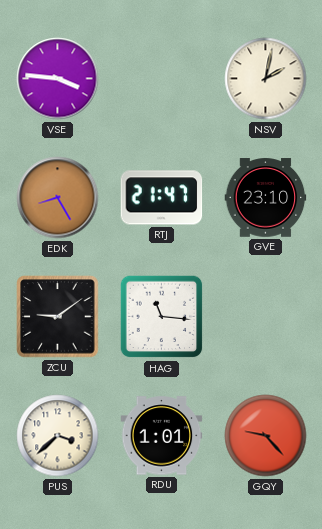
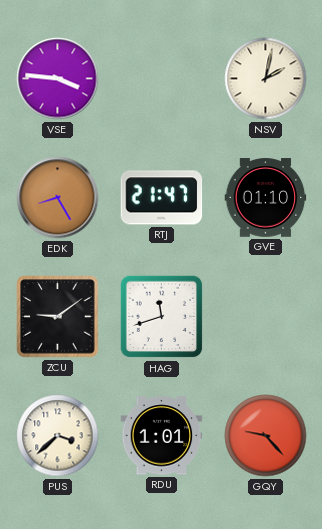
GVE: 23:10 -> 01:10 (266, 198)
HAG: 11:16 -> 11:42 (162, 317)
